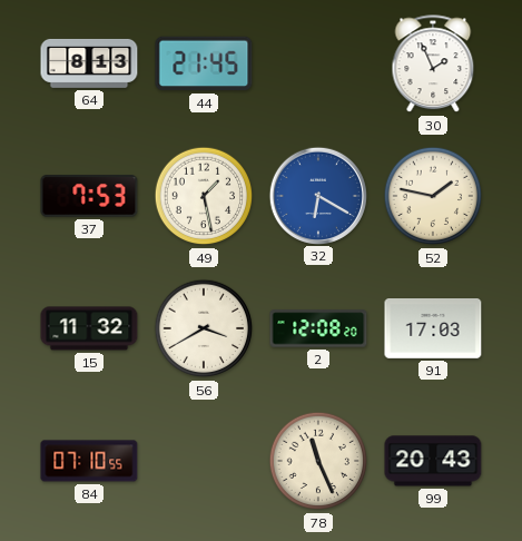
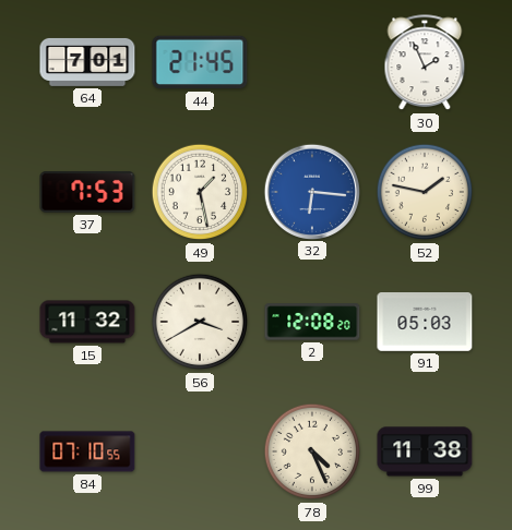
64: 8:13 -> 7:01 (87, 62)
32: 6:20 -> 6:16 (311, 191)
91: 17:03 -> 05:03 (425, 323)
78: 11:26 -> 4:26 (312, 451)
99: 20:43 -> 11:38 (425, 451)
